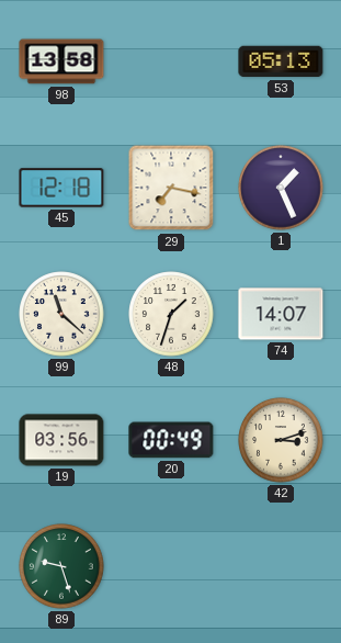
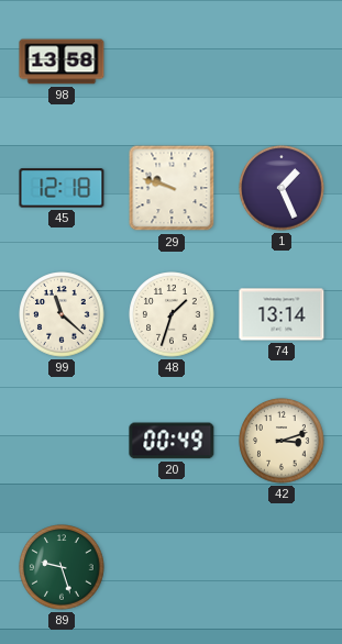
53: 05:13 -> none (281, 61)
29: 7:17 -> 9:48 (172, 188)
74: 14:07 -> 13:14 (282, 314)
19: 03:56 -> none (61, 440)
